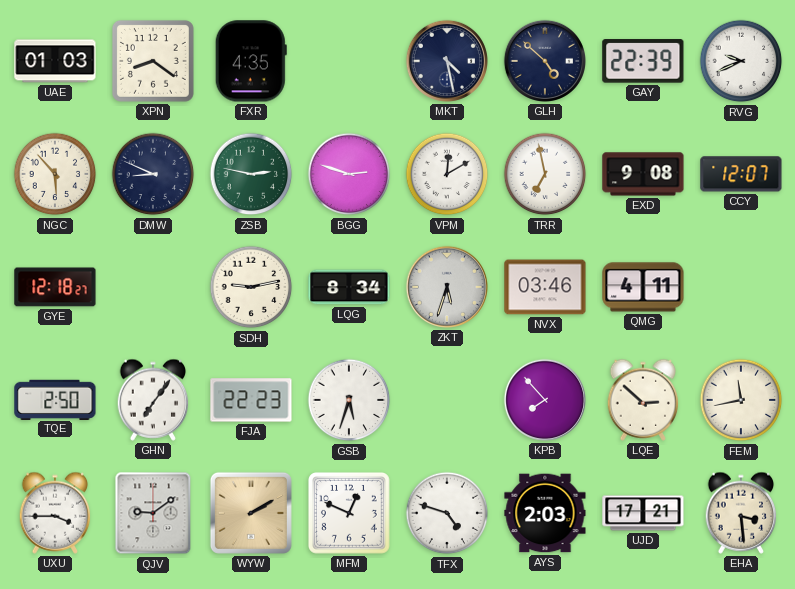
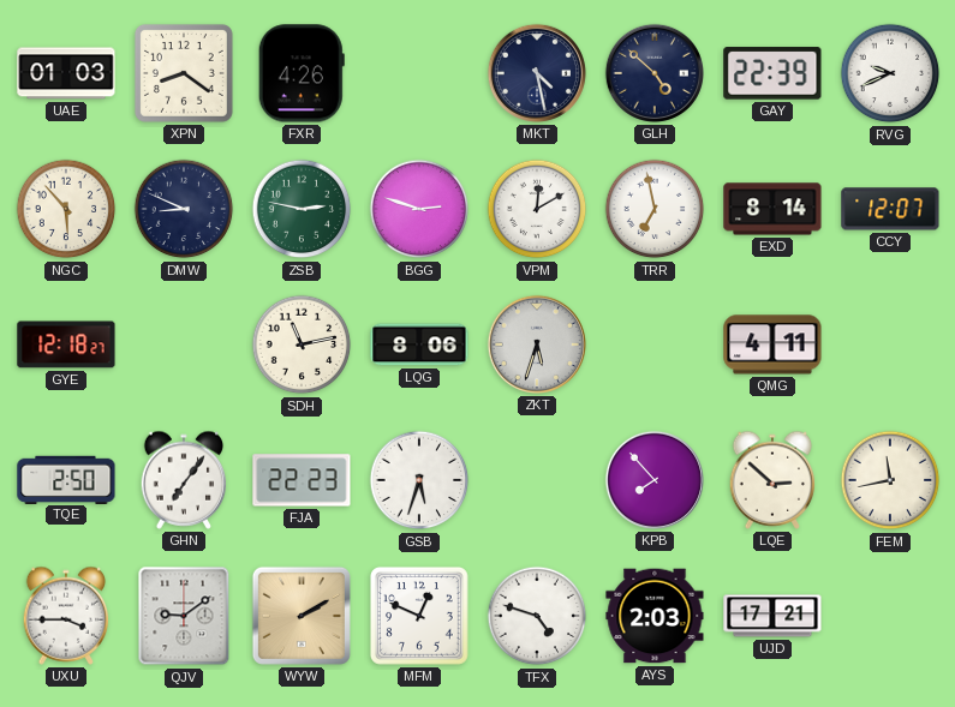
FXR: 4:35 -> 4:26 (302, 73)
EXD: 9:08 -> 8:14 (772, 209)
SDH: 9:13 -> 11:13 (302, 344)
LQG: 8:34 -> 8:06 (419, 344)
NVX: 03:46 -> none (545, 287)
EHA: 3:29 -> none (741, 513)
